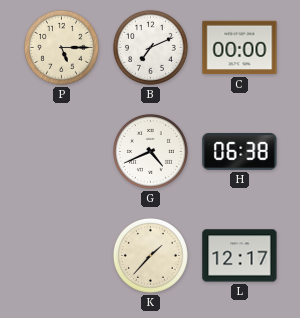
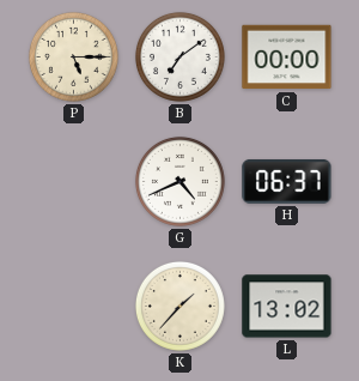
B: 7:11 -> 7:09 (180, 56)
H: 06:38 -> 06:37 (287, 182)
L: 12:17 -> 13:02 (287, 307)
